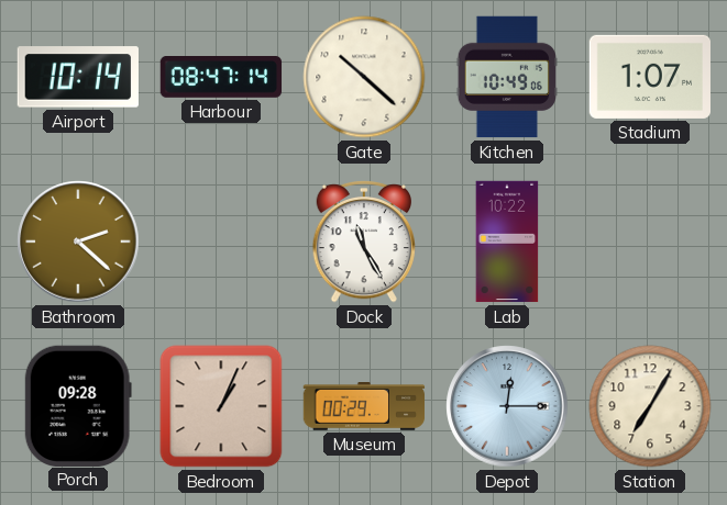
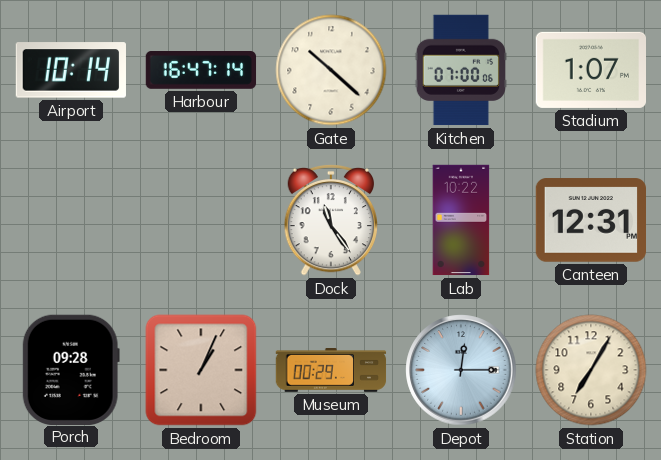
Harbour: 08:47 -> 16:47 (201, 71)
Kitchen: 10:49 -> 07:00 (460, 70)
Bathroom: 2:22 -> none (78, 242)
Dock: 11:25 -> 11:24 (330, 220)
Canteen: none -> 12:31 (590, 220)
